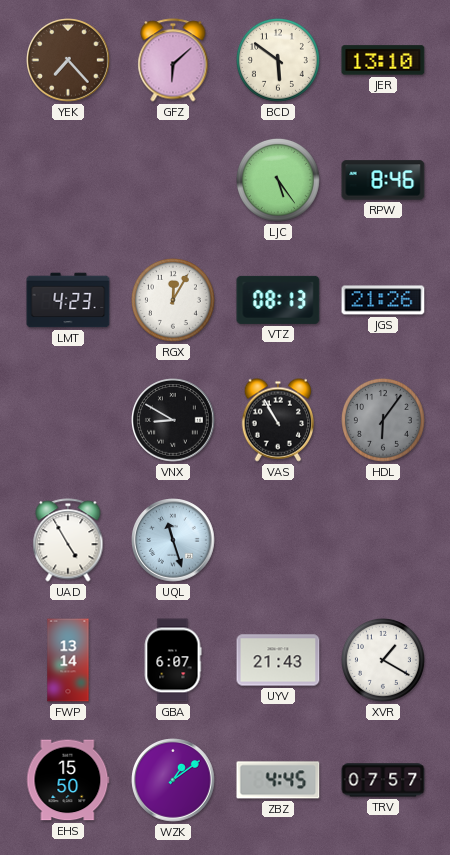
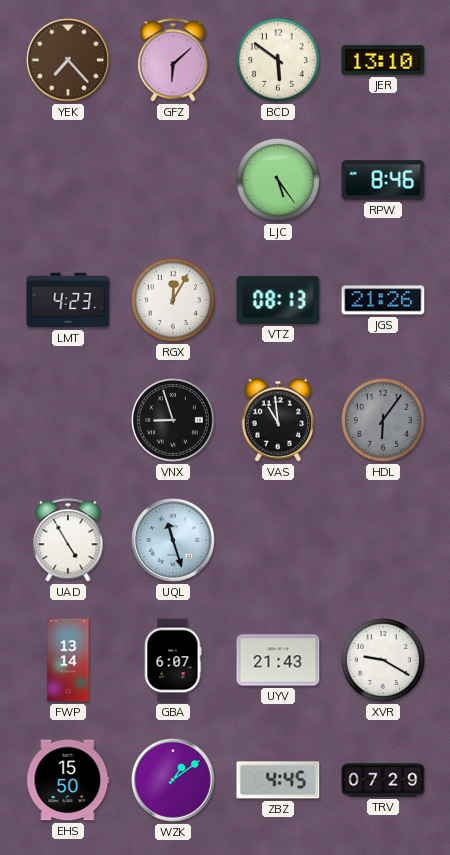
VNX: 8:50 -> 8:57 (173, 420)
VAS: 10:55 -> 10:59 (278, 420)
XVR: 1:20 -> 9:20 (383, 660)
TRV: 07:57 -> 07:29 (383, 780)
